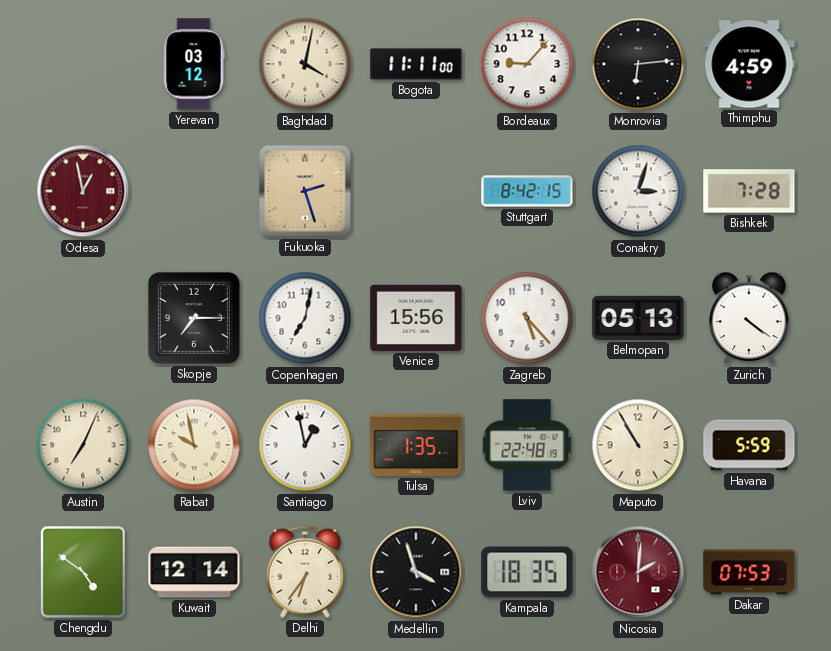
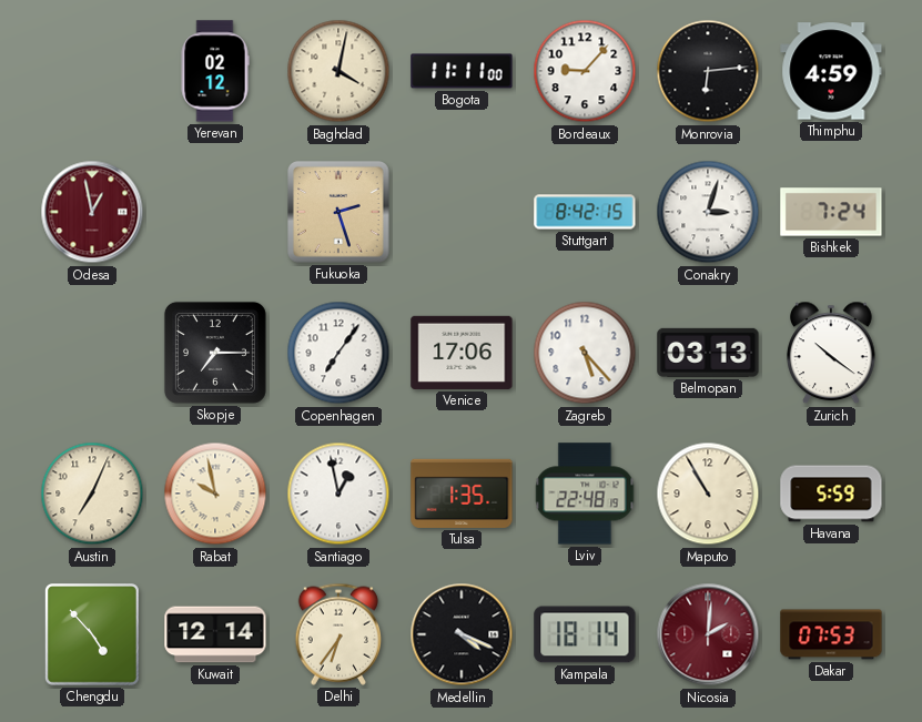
Yerevan: 03:12 -> 02:12 (215, 71)
Bishkek: 7:28 -> 7:24 (831, 212)
Copenhagen: 7:02 -> 7:06 (338, 353)
Venice: 15:56 -> 17:06 (462, 353)
Belmopan: 05:13 -> 03:13 (708, 353)
Zurich: 4:21 -> 10:21 (831, 353)
Chengdu: 4:51 -> 4:53 (92, 635)
Medellin: 3:57 -> 4:19 (462, 634)
Kampala: 18:35 -> 18:14 (585, 634)
